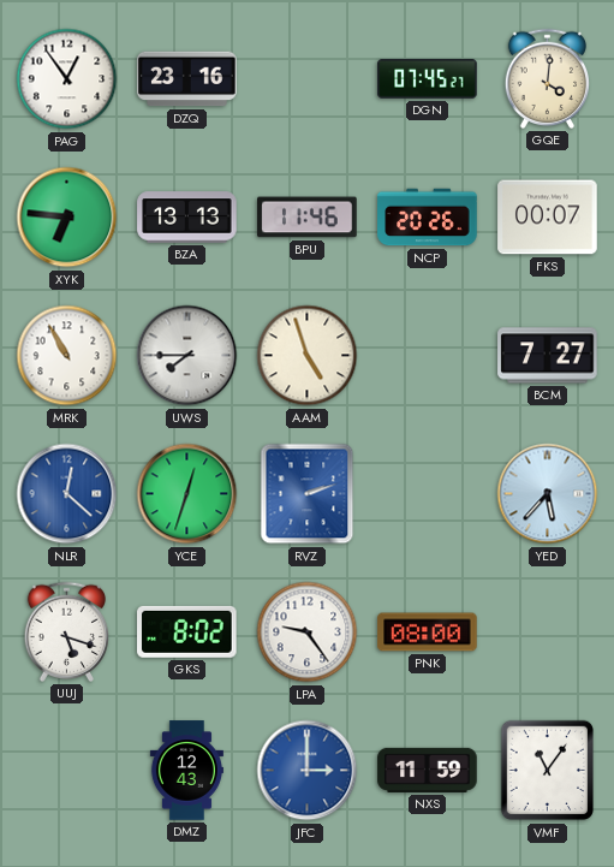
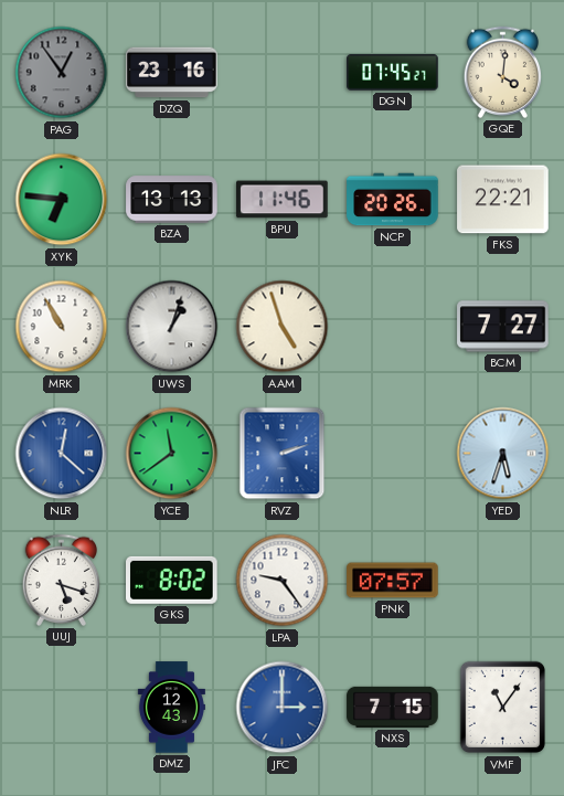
PAG dial: white -> grey (62, 73)
FKS: 00:07 -> 22:21 (503, 200)
UWS: 7:45 -> 1:03 (172, 327)
YCE: 12:33 -> 11:39 (172, 454)
YED: 5:37 -> 5:33 (503, 454)
PNK: 08:00 -> 07:57 (393, 581)
NXS: 11:59 -> 7:15 (393, 707)
